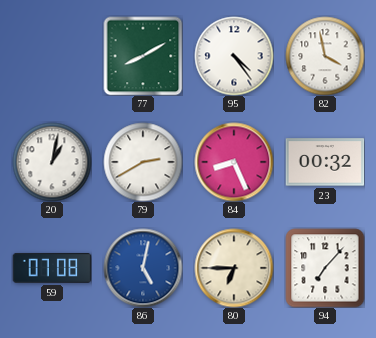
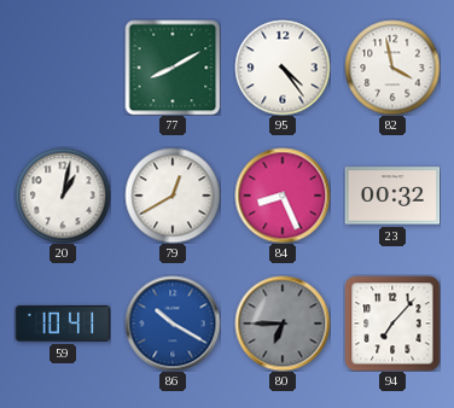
79: 2:40 -> 12:40 (173, 196)
59: 07:08 -> 10:41 (63, 324)
86: 5:02 -> 10:20 (173, 324)
80 dial: cream -> grey (283, 324)
